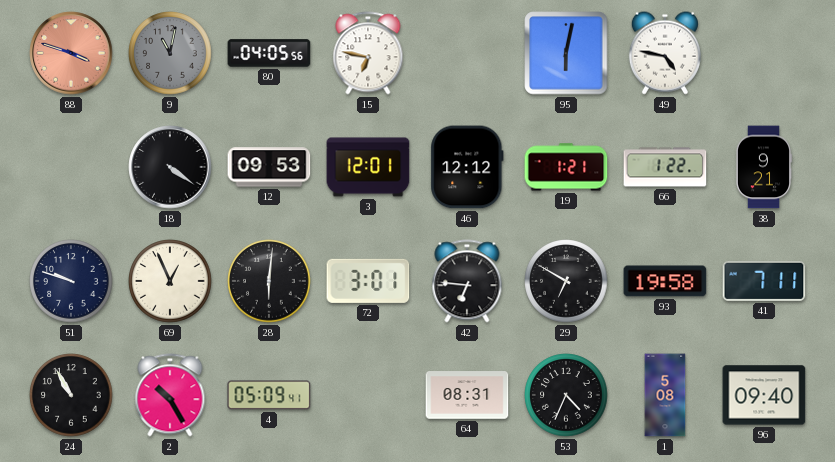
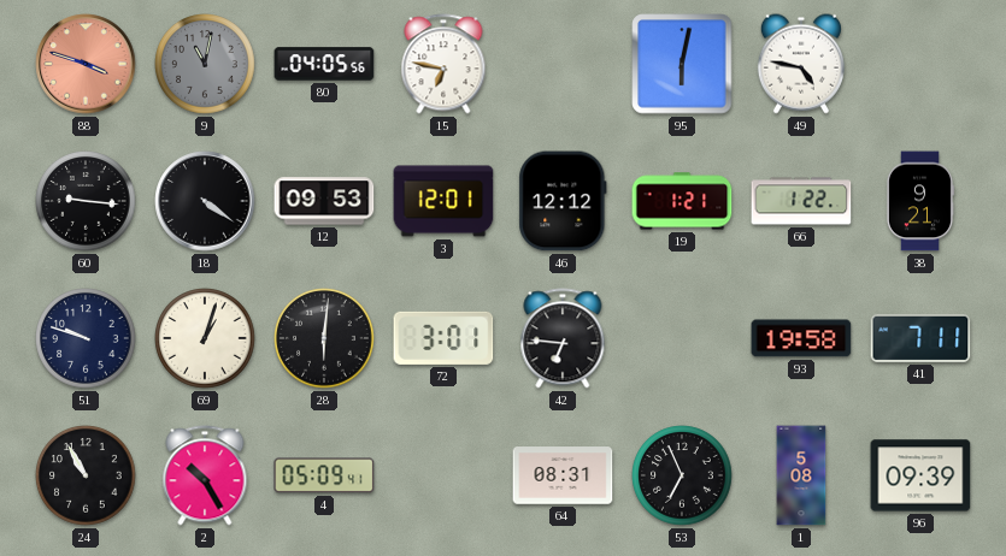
60: none -> 9:16 (86, 201)
69: 12:56 -> 1:03 (205, 338)
29: 6:50 -> none (566, 281)
53: 4:34 -> 6:56 (682, 475)
96: 09:40 -> 09:39 (920, 475)
